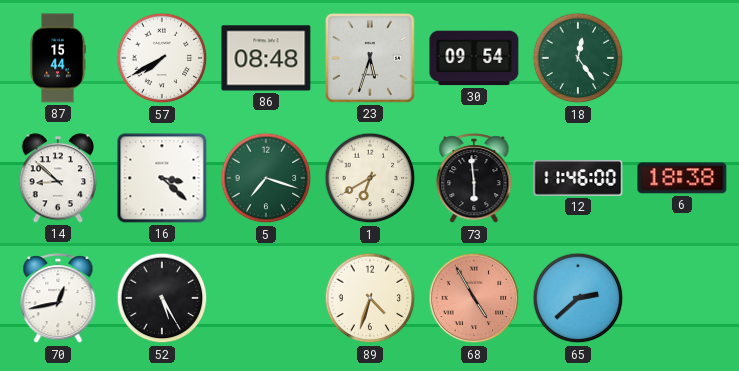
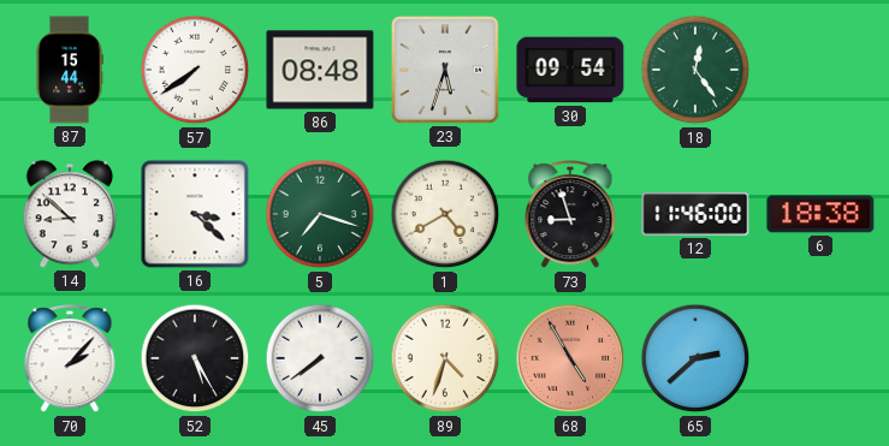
57: 7:40 -> 7:39 (195, 70)
1: 6:40 -> 4:40 (445, 214)
73: 5:59 -> 8:57 (570, 215)
70: 12:43 -> 2:07 (70, 359)
45: none -> 7:39 (320, 358)
